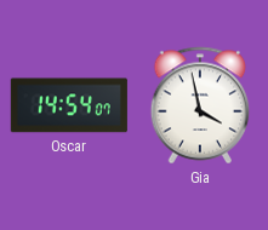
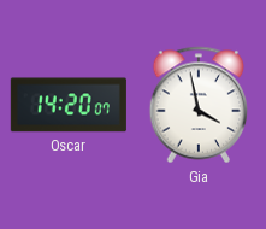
Oscar: 14:54 -> 14:20 (69, 105)
